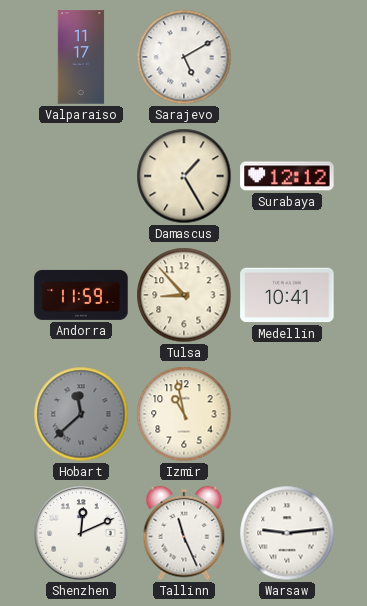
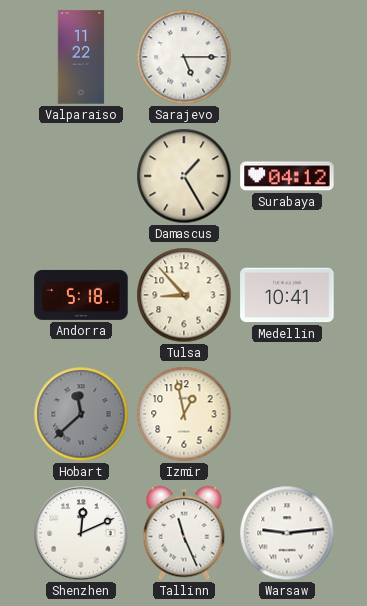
Valparaiso: 11:17 -> 11:22 (81, 57)
Sarajevo: 5:10 -> 5:15 (184, 57)
Surabaya: 12:12 -> 04:12 (287, 176)
Andorra: 11:59 -> 5:18 (81, 295)
Izmir: 10:58 -> 12:58 (184, 414)
